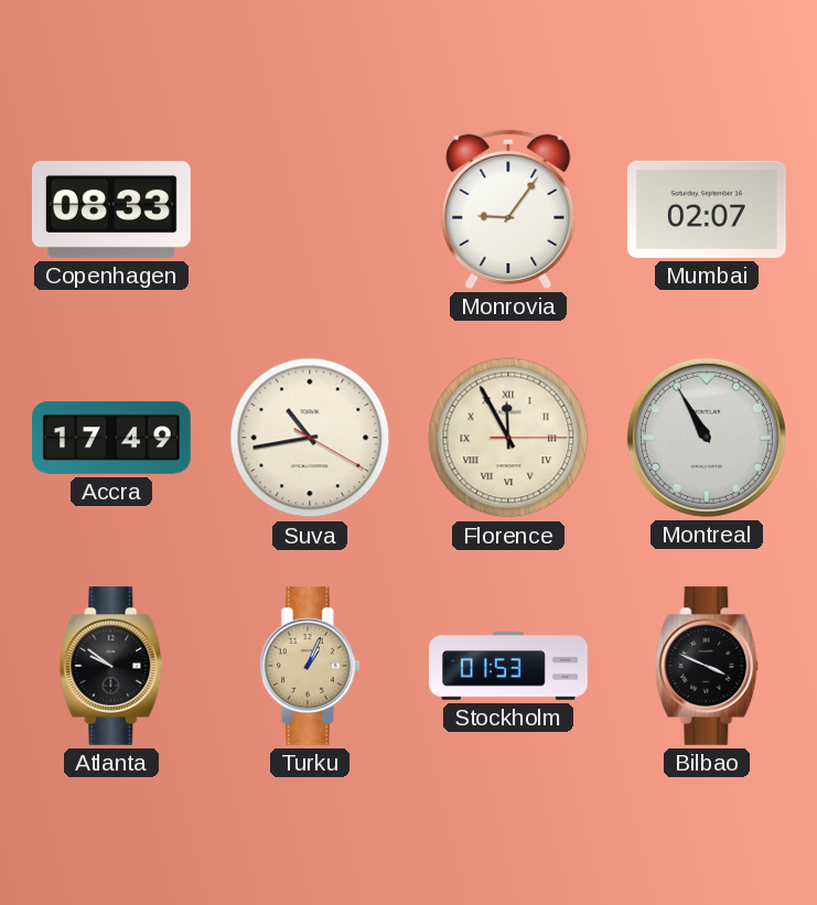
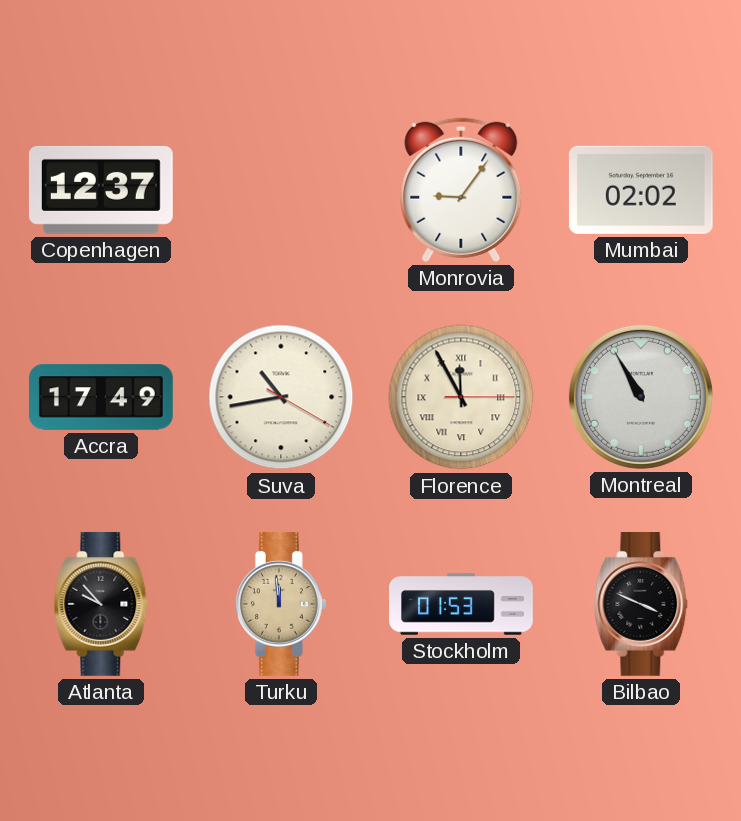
Copenhagen: 08:33 -> 12:37 (101, 190)
Mumbai: 02:07 -> 02:02 (641, 190)
Atlanta: 9:51 -> 9:53 (101, 604)
Turku: 1:04 -> 11:59 (281, 604)
